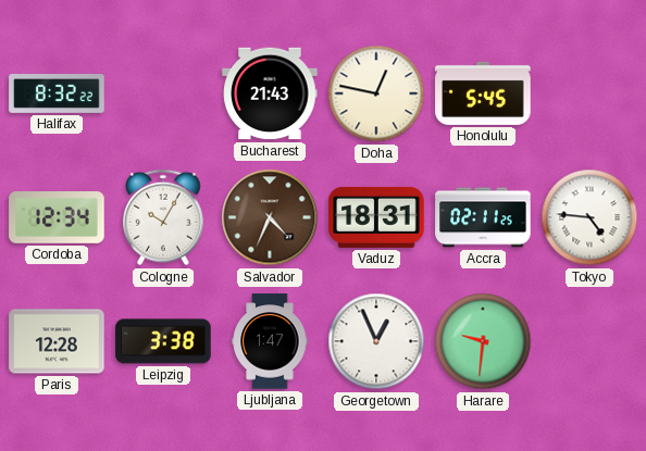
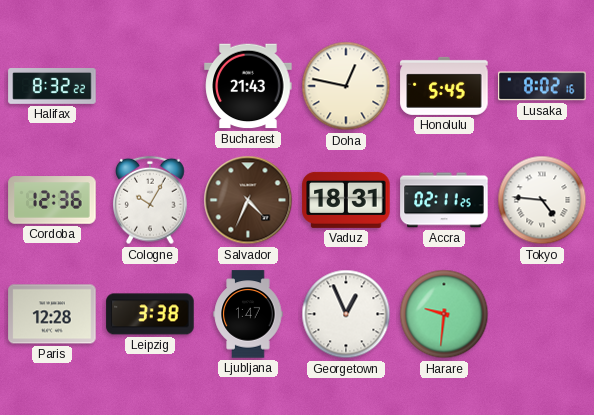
Lusaka: none -> 8:02 (542, 86)
Cordoba: 12:34 -> 12:36 (52, 200)
